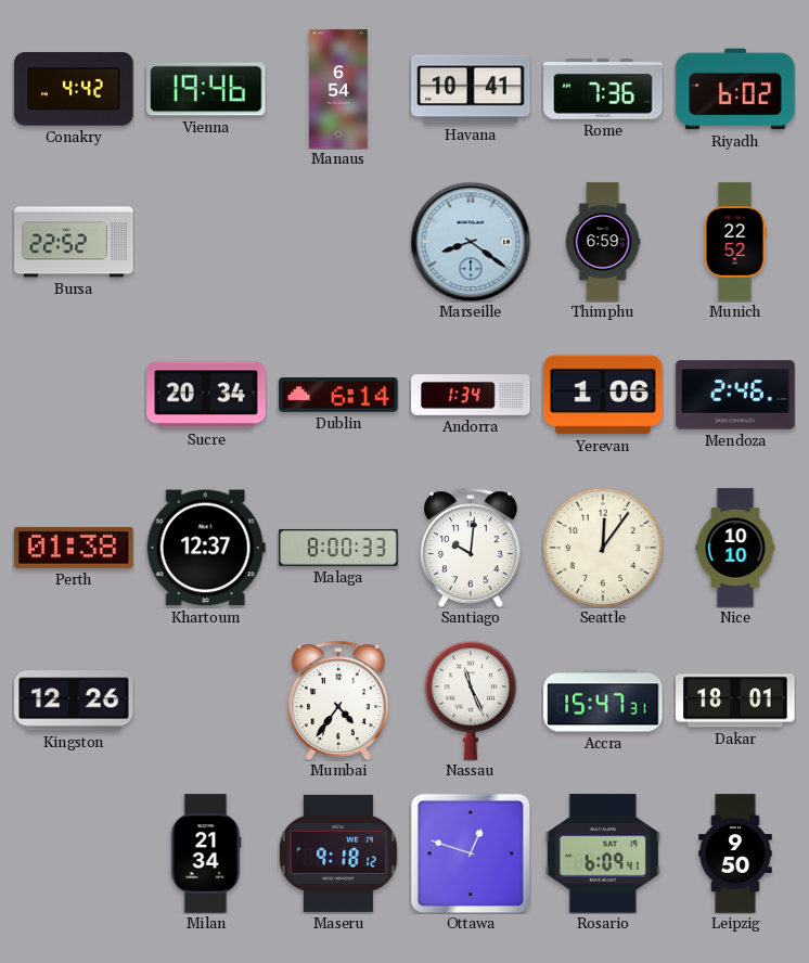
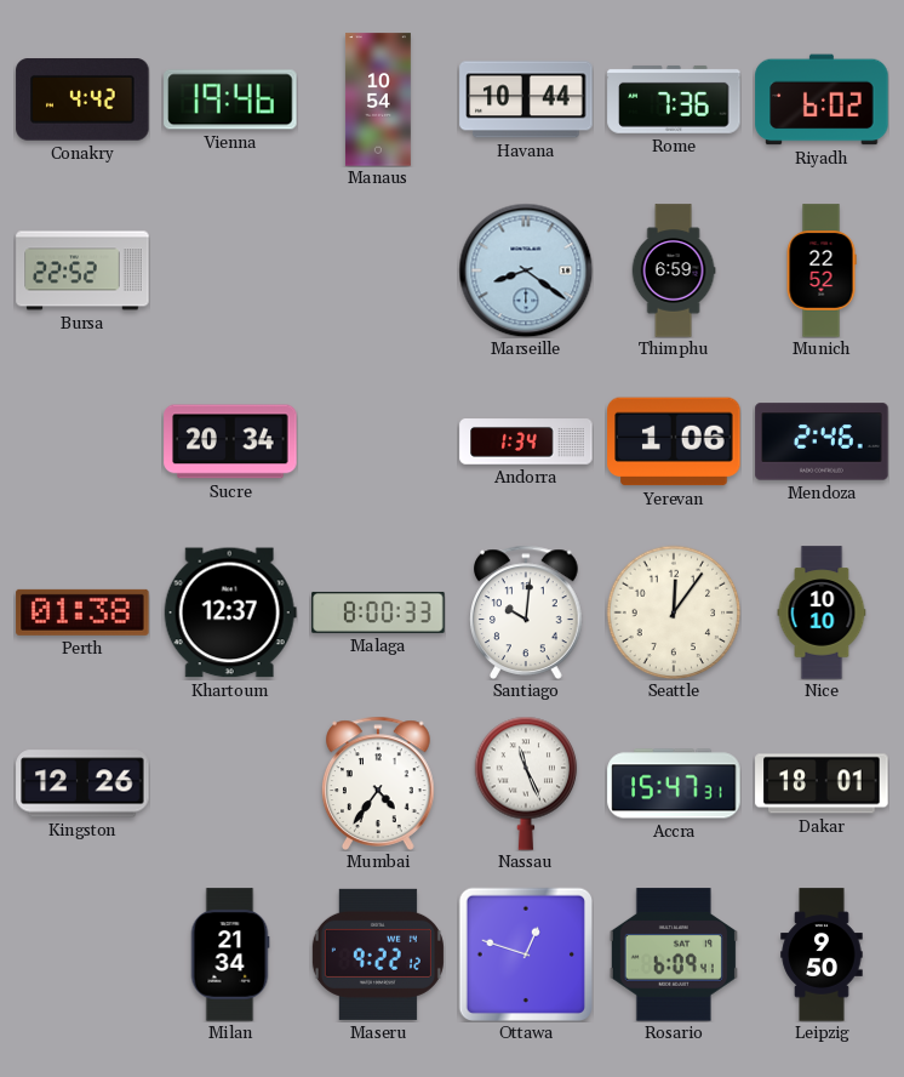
Manaus: 6:54 -> 10:54 (378, 99)
Havana: 10:41 -> 10:44 (526, 99)
Dublin: 6:14 -> none (338, 396)
Maseru: 9:18 -> 9:22 (378, 955)
